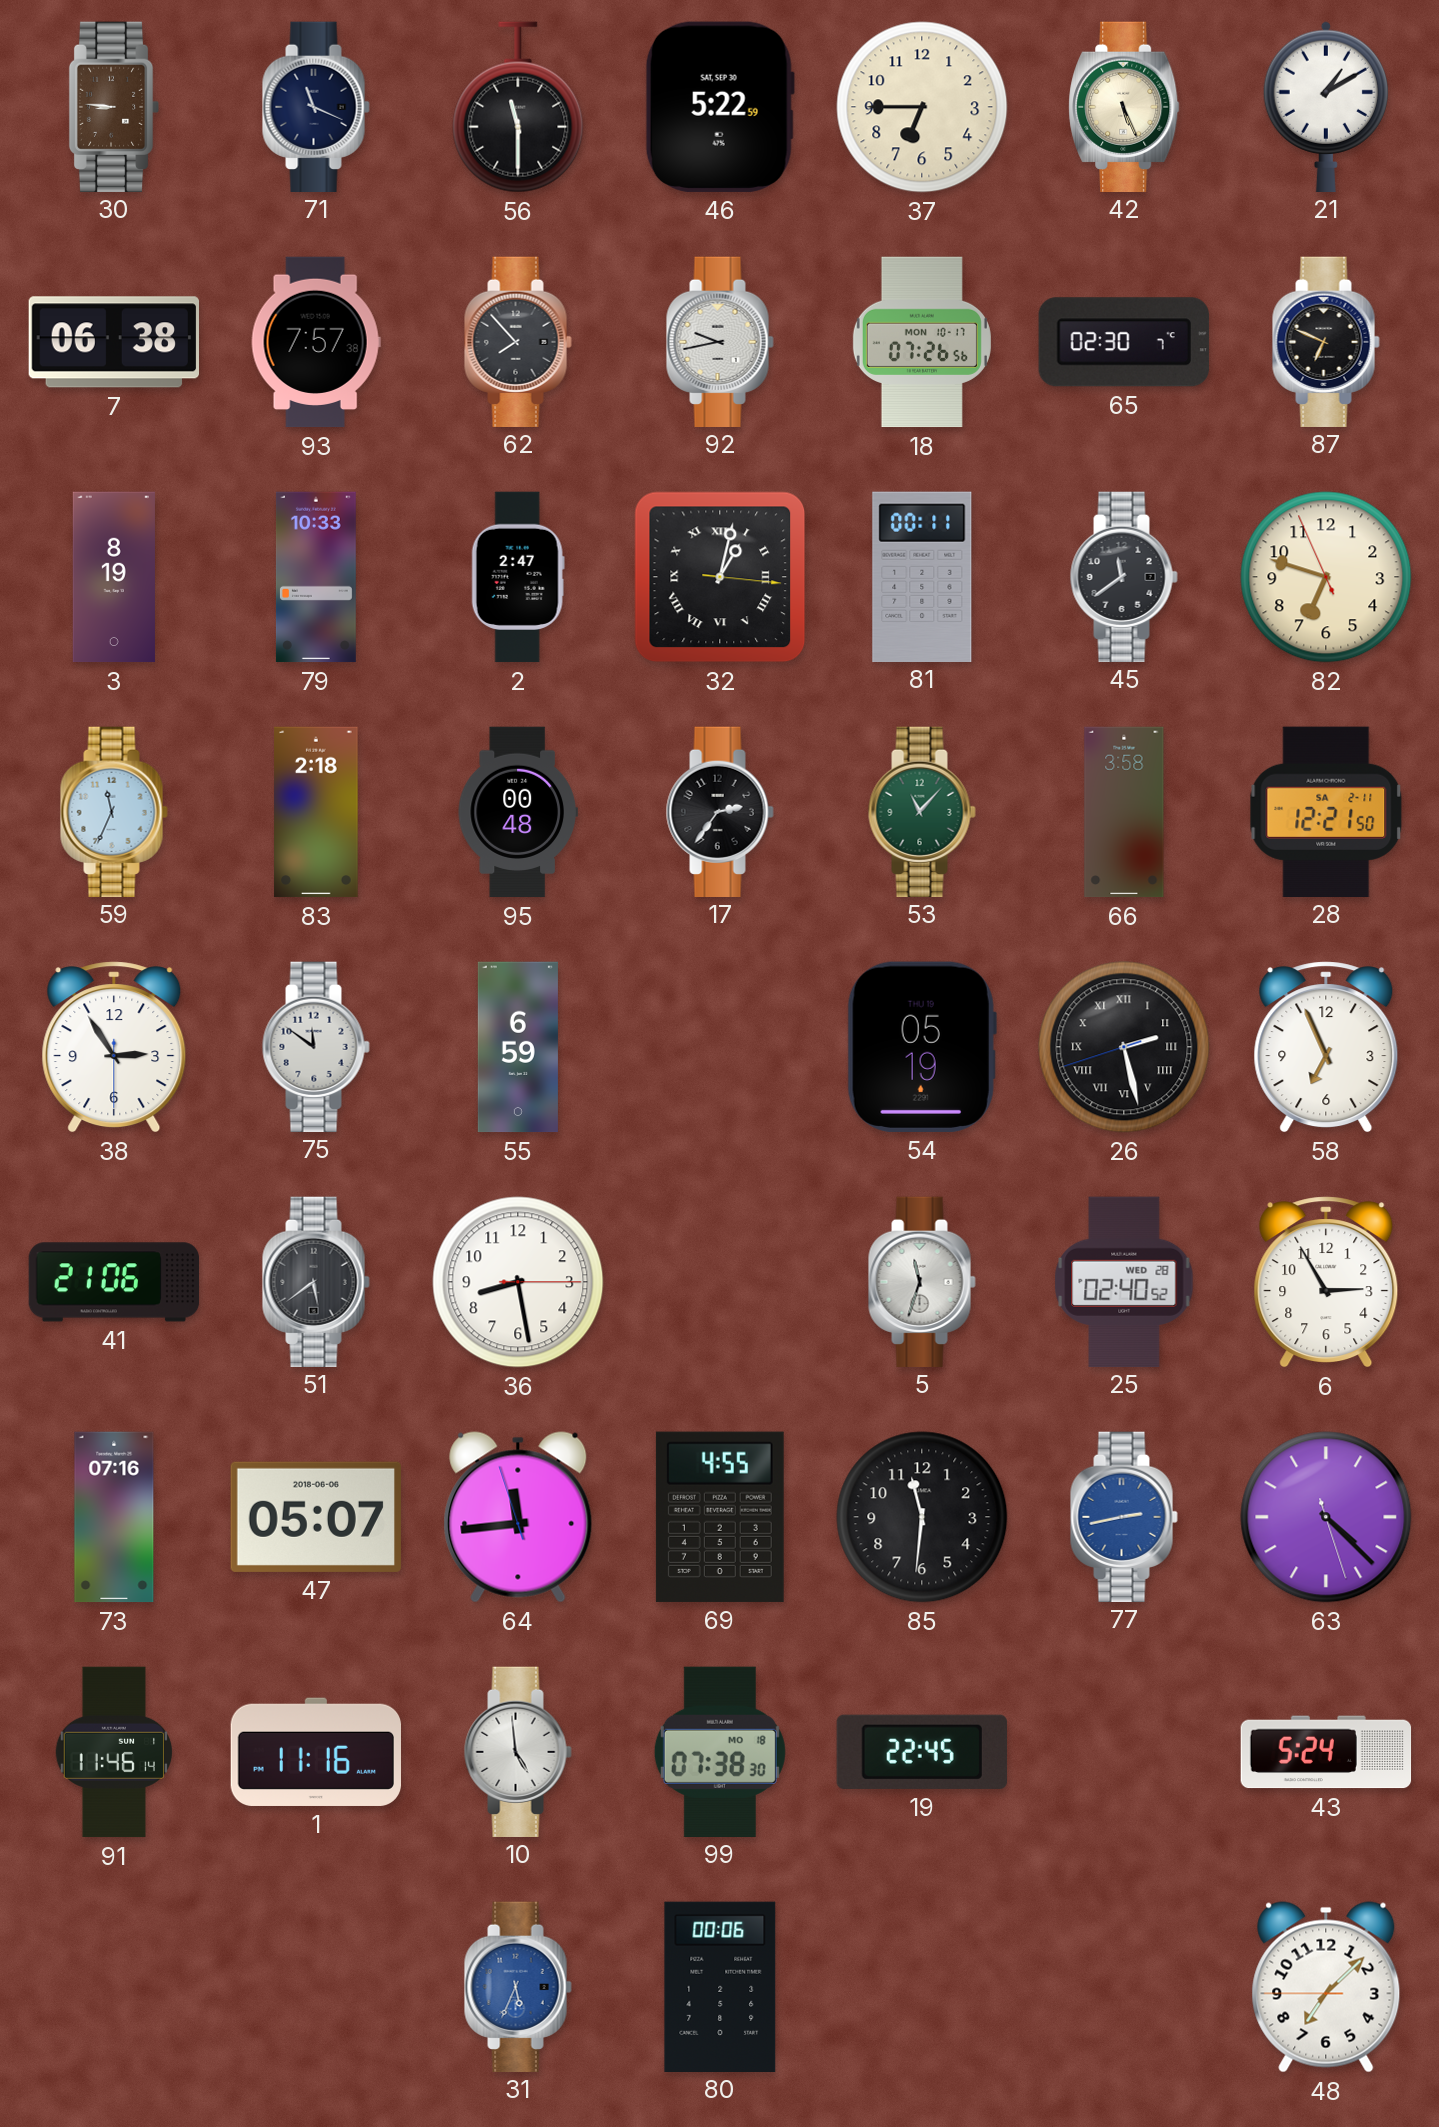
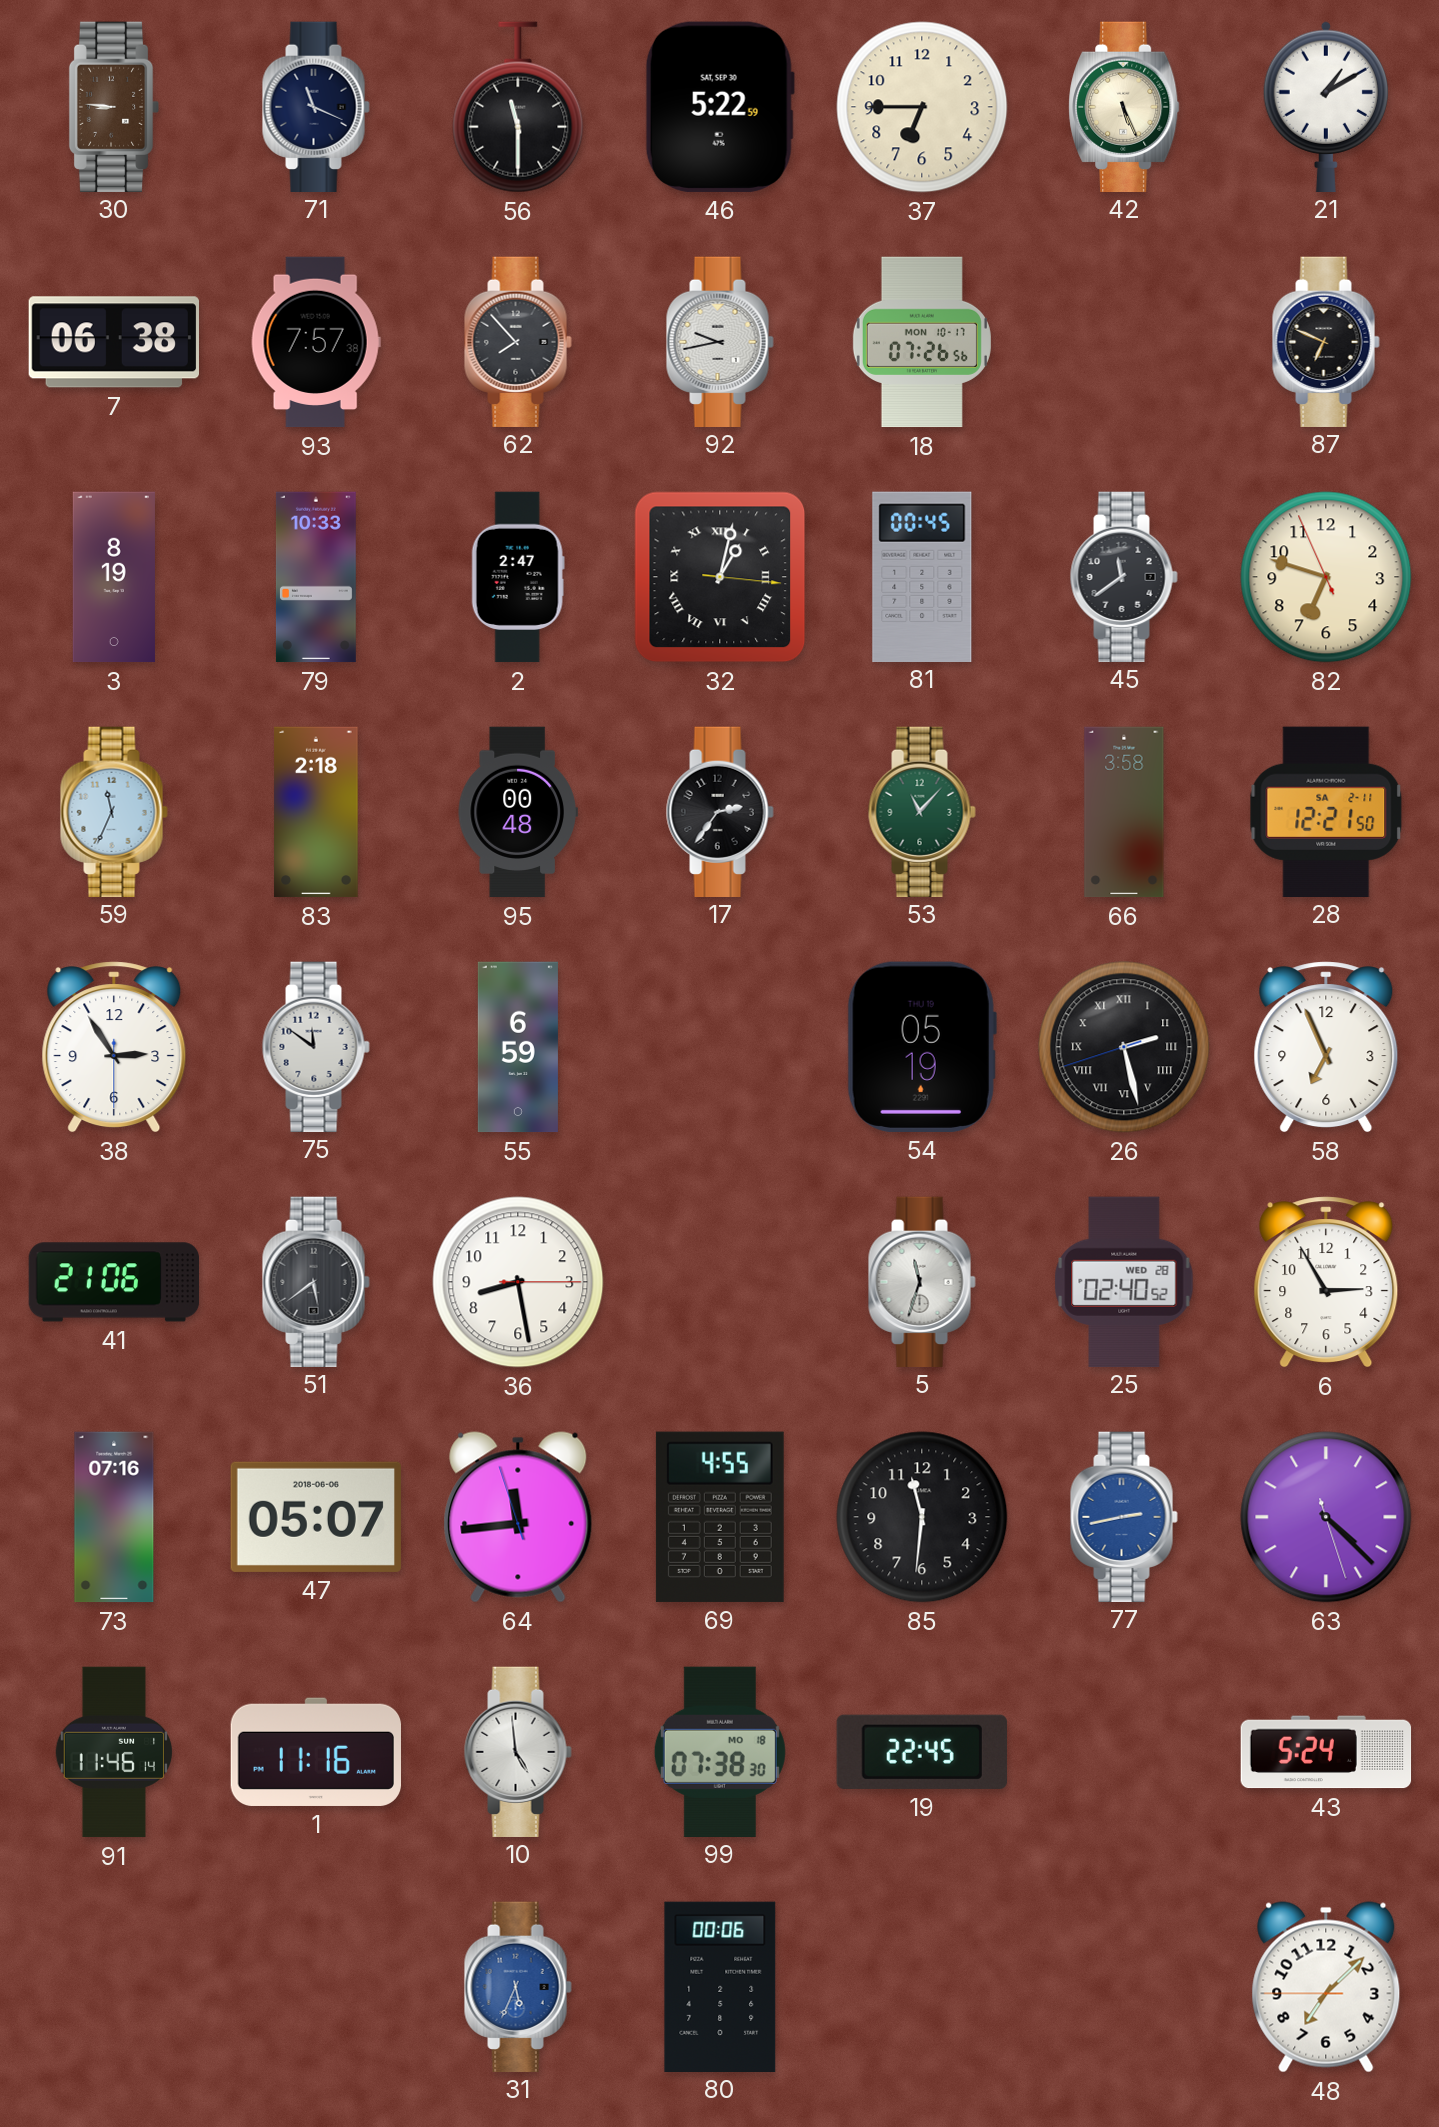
65: 02:30 -> none (1124, 342)
81: 00:11 -> 00:45 (922, 576)
